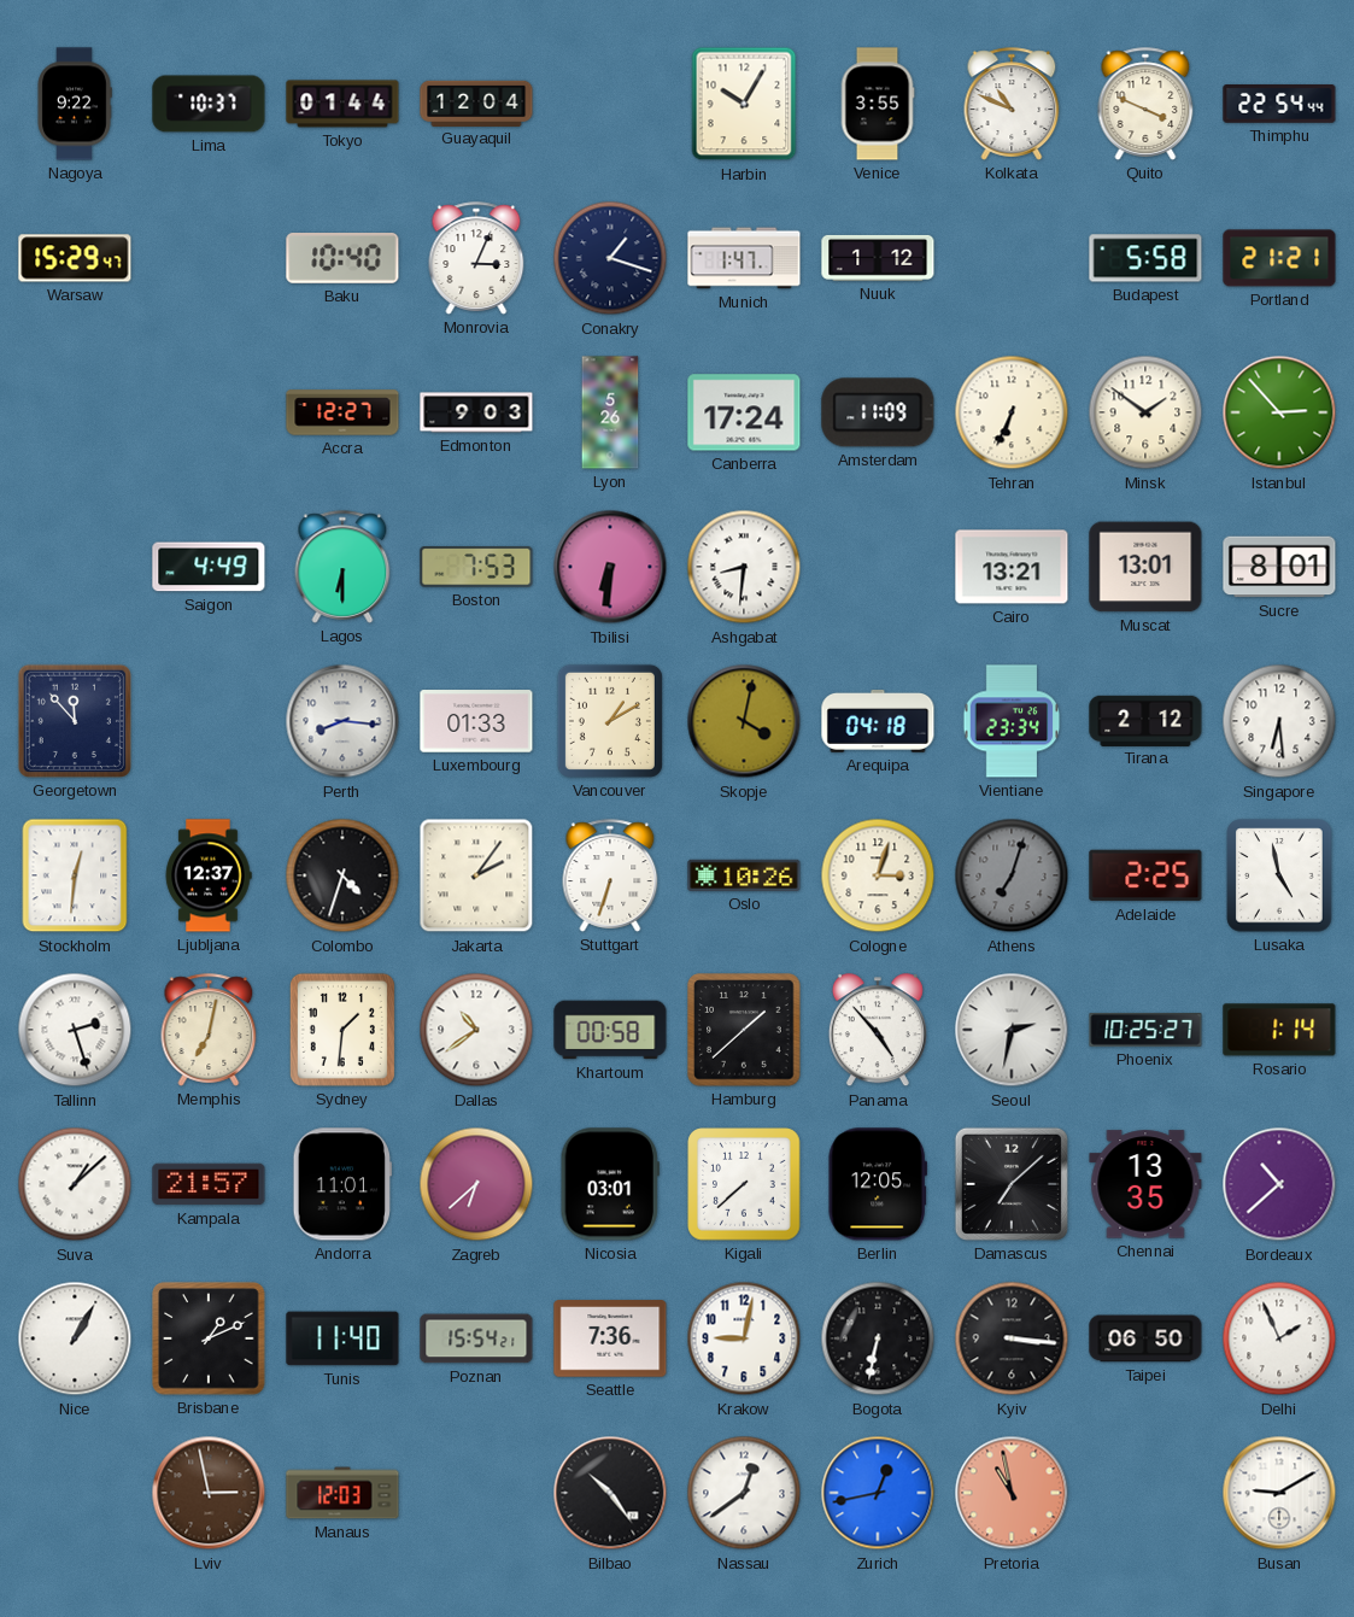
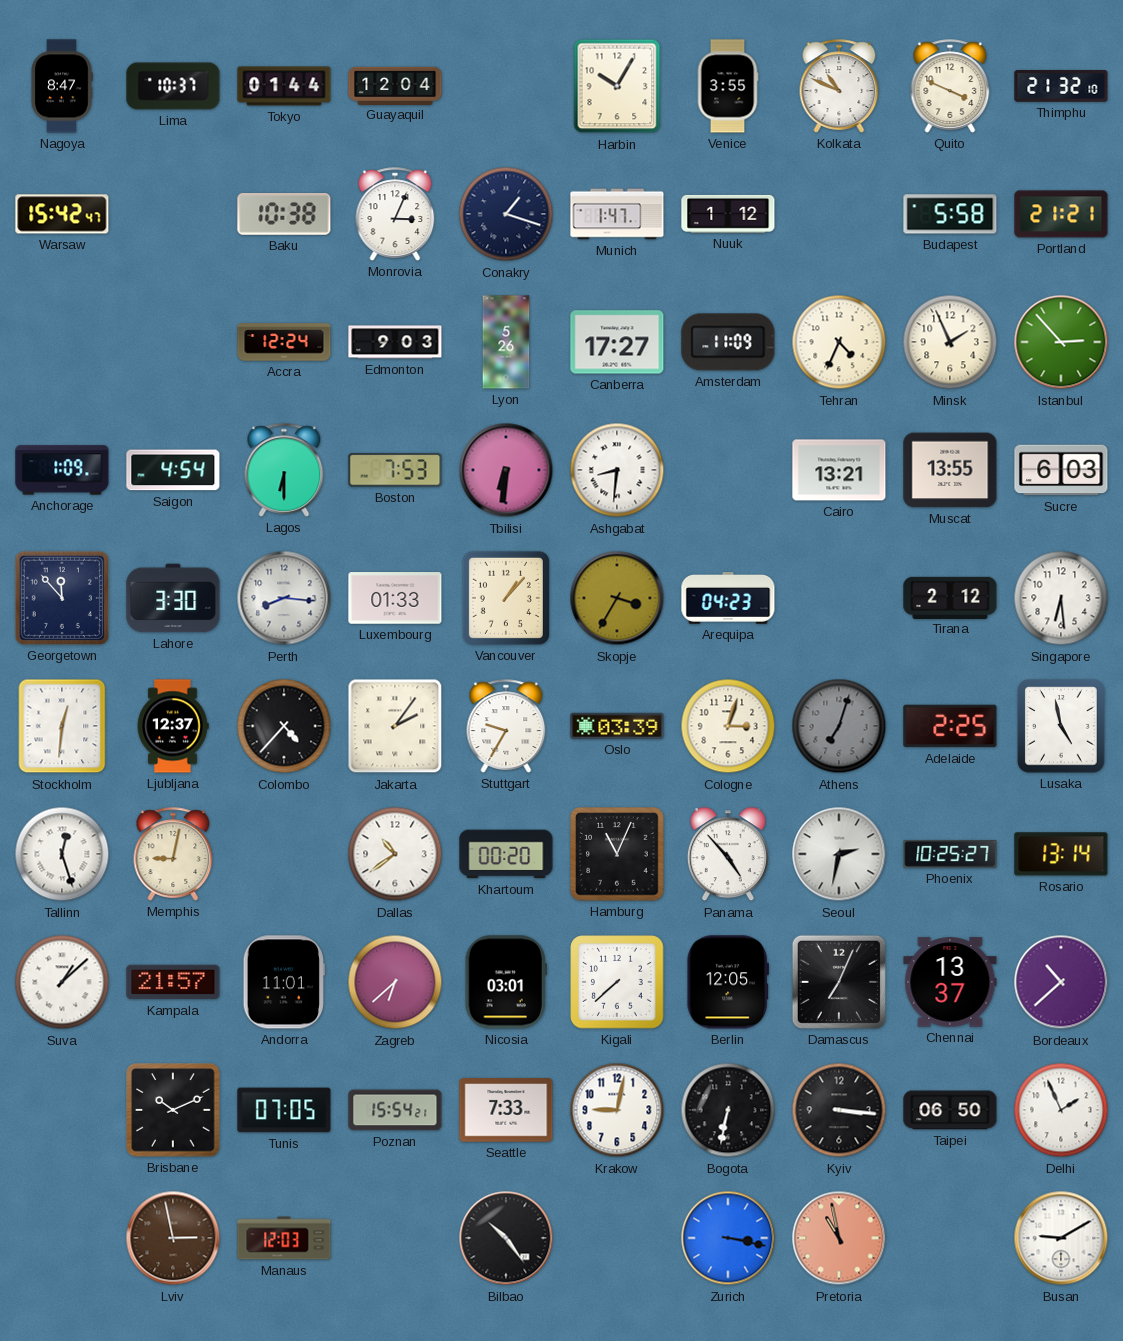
Nagoya: 9:22 -> 8:47 (62, 86)
Thimphu: 22:54 -> 21:32 (1061, 87)
Warsaw: 15:29 -> 15:42 (62, 214)
Baku: 10:40 -> 10:38 (284, 215)
Accra: 12:27 -> 12:24 (284, 342)
Canberra: 17:24 -> 17:27 (617, 342)
Tehran: 6:34 -> 4:34 (839, 342)
Minsk: 1:51 -> 1:56 (950, 342)
Anchorage: none -> 1:09 (62, 470)
Saigon: 4:49 -> 4:54 (173, 470)
Muscat: 13:01 -> 13:55 (950, 470)
Sucre: 8:01 -> 6:03 (1061, 470)
Lahore: none -> 3:30 (173, 598)
Vancouver: 1:10 -> 1:07 (506, 598)
Skopje: 4:02 -> 3:35 (617, 598)
Arequipa: 04:18 -> 04:23 (728, 599)
Vientiane: 23:34 -> none (1012, 721)
Colombo: 4:33 -> 4:37 (284, 726)
Stuttgart: 6:33 -> 9:35 (506, 726)
Oslo: 10:26 -> 03:39 (617, 726)
Tallinn: 2:27 -> 12:27 (62, 854)
Memphis: 7:02 -> 9:02 (173, 854)
Sydney: 1:31 -> none (342, 1030)
Khartoum: 00:58 -> 00:20 (506, 854)
Hamburg: 1:38 -> 11:04 (617, 854)
Rosario: 1:14 -> 13:14 (1061, 854)
Damascus: 7:08 -> 7:04 (839, 982)
Chennai: 13:35 -> 13:37 (950, 982)
Nice: 1:05 -> none (75, 1338)
Brisbane: 1:11 -> 10:11 (173, 1110)
Tunis: 11:40 -> 07:05 (284, 1110)
Seattle: 7:36 -> 7:33 (506, 1110)
Nassau: 12:39 -> none (744, 1493)
Zurich: 12:43 -> 3:17 (728, 1238)
